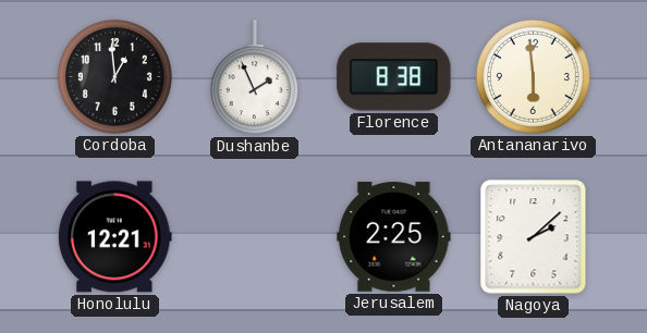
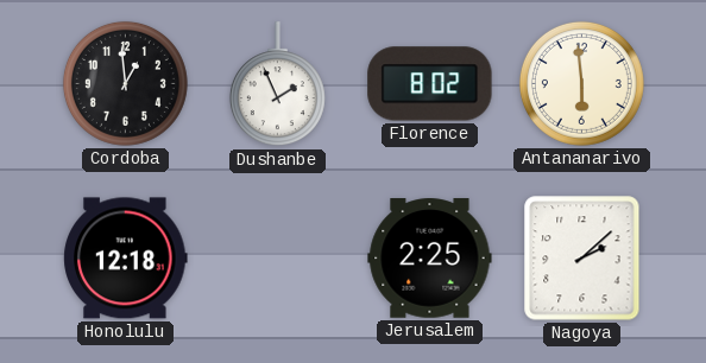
Florence: 8:38 -> 8:02 (430, 84)
Honolulu: 12:21 -> 12:18 (126, 259)
